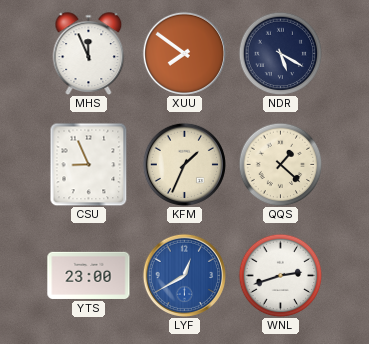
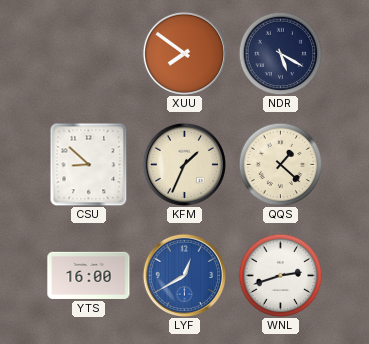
MHS: 11:56 -> none (89, 54)
CSU: 8:56 -> 8:52 (89, 164)
YTS: 23:00 -> 16:00 (89, 275)
